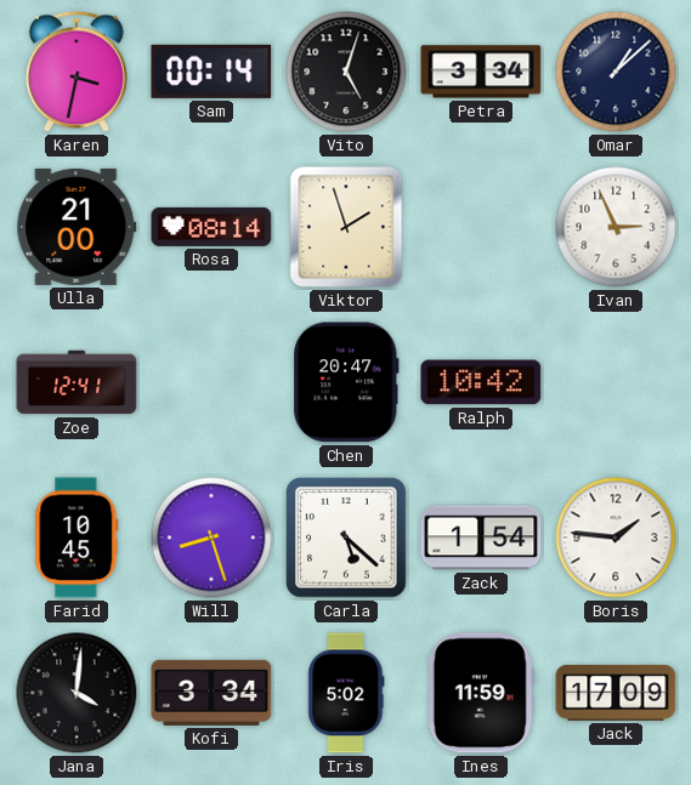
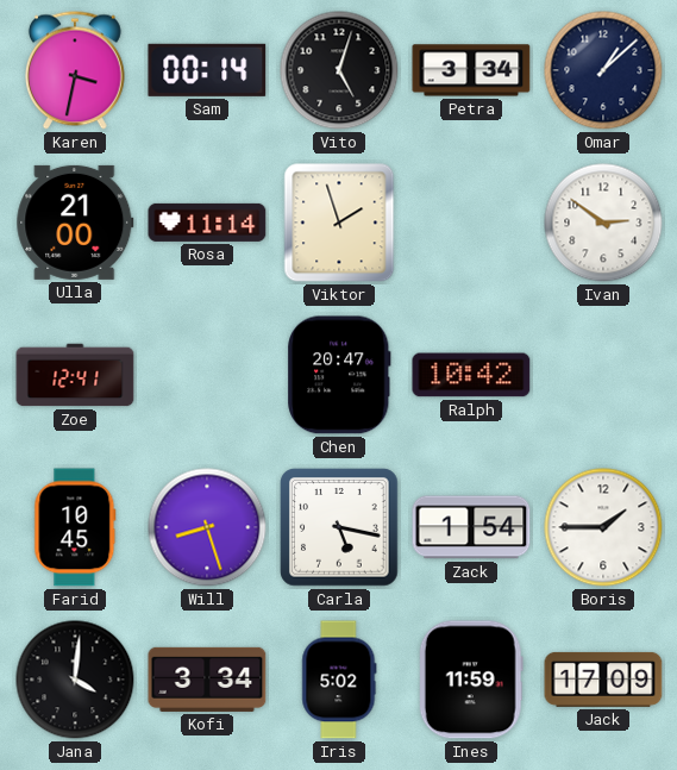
Rosa: 08:14 -> 11:14 (207, 223)
Ivan: 2:56 -> 2:51 (603, 223)
Carla: 5:22 -> 5:17 (339, 527)
Boris: 1:46 -> 1:45 (603, 527)
